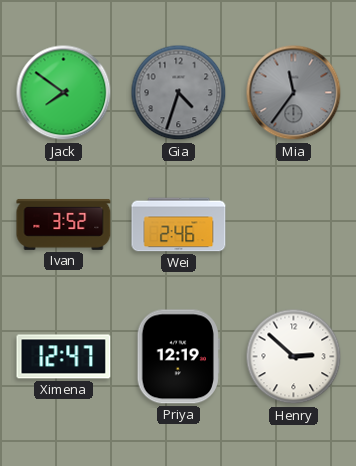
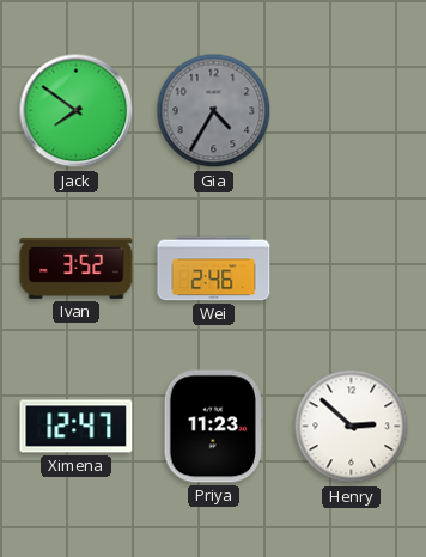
Gia: 4:33 -> 4:35 (214, 111)
Mia: 11:36 -> none (294, 93)
Priya: 12:19 -> 11:23 (213, 427)
